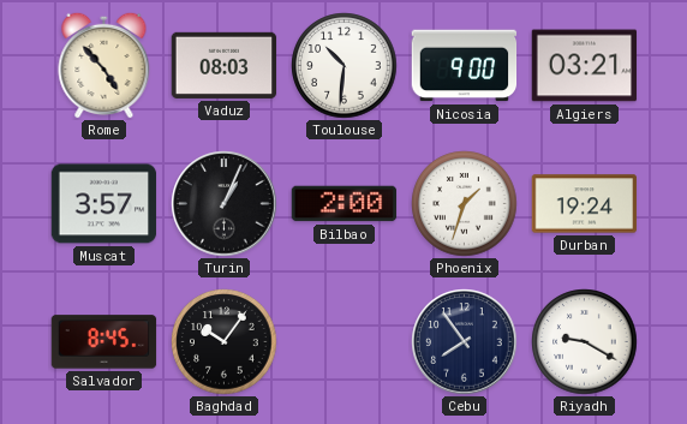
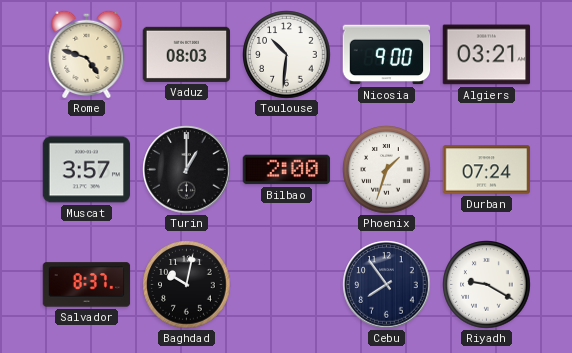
Rome: 4:53 -> 4:48 (87, 54)
Turin: 1:04 -> 1:00 (187, 170)
Durban: 19:24 -> 07:24 (487, 170)
Salvador: 8:45 -> 8:37 (87, 285)
Baghdad: 10:06 -> 10:02 (187, 285)
